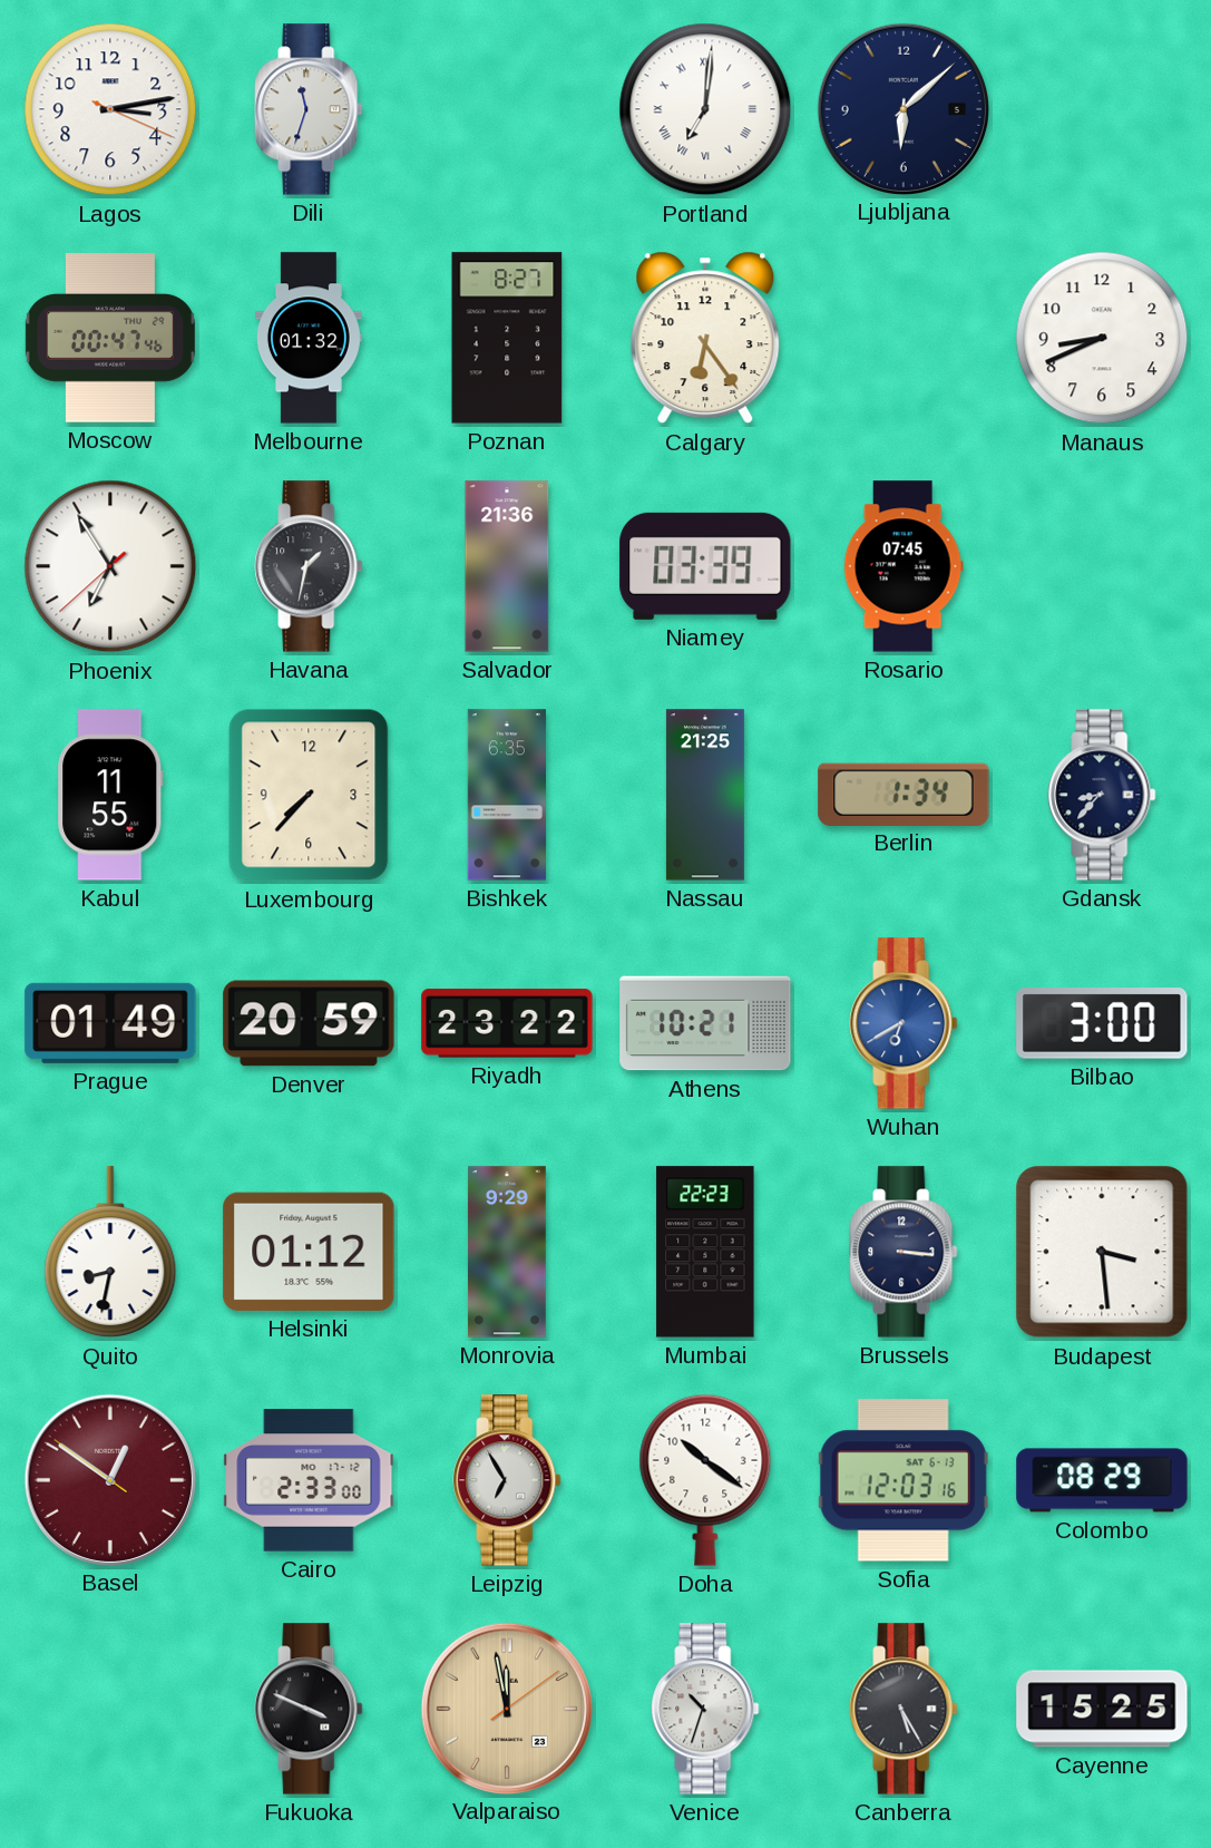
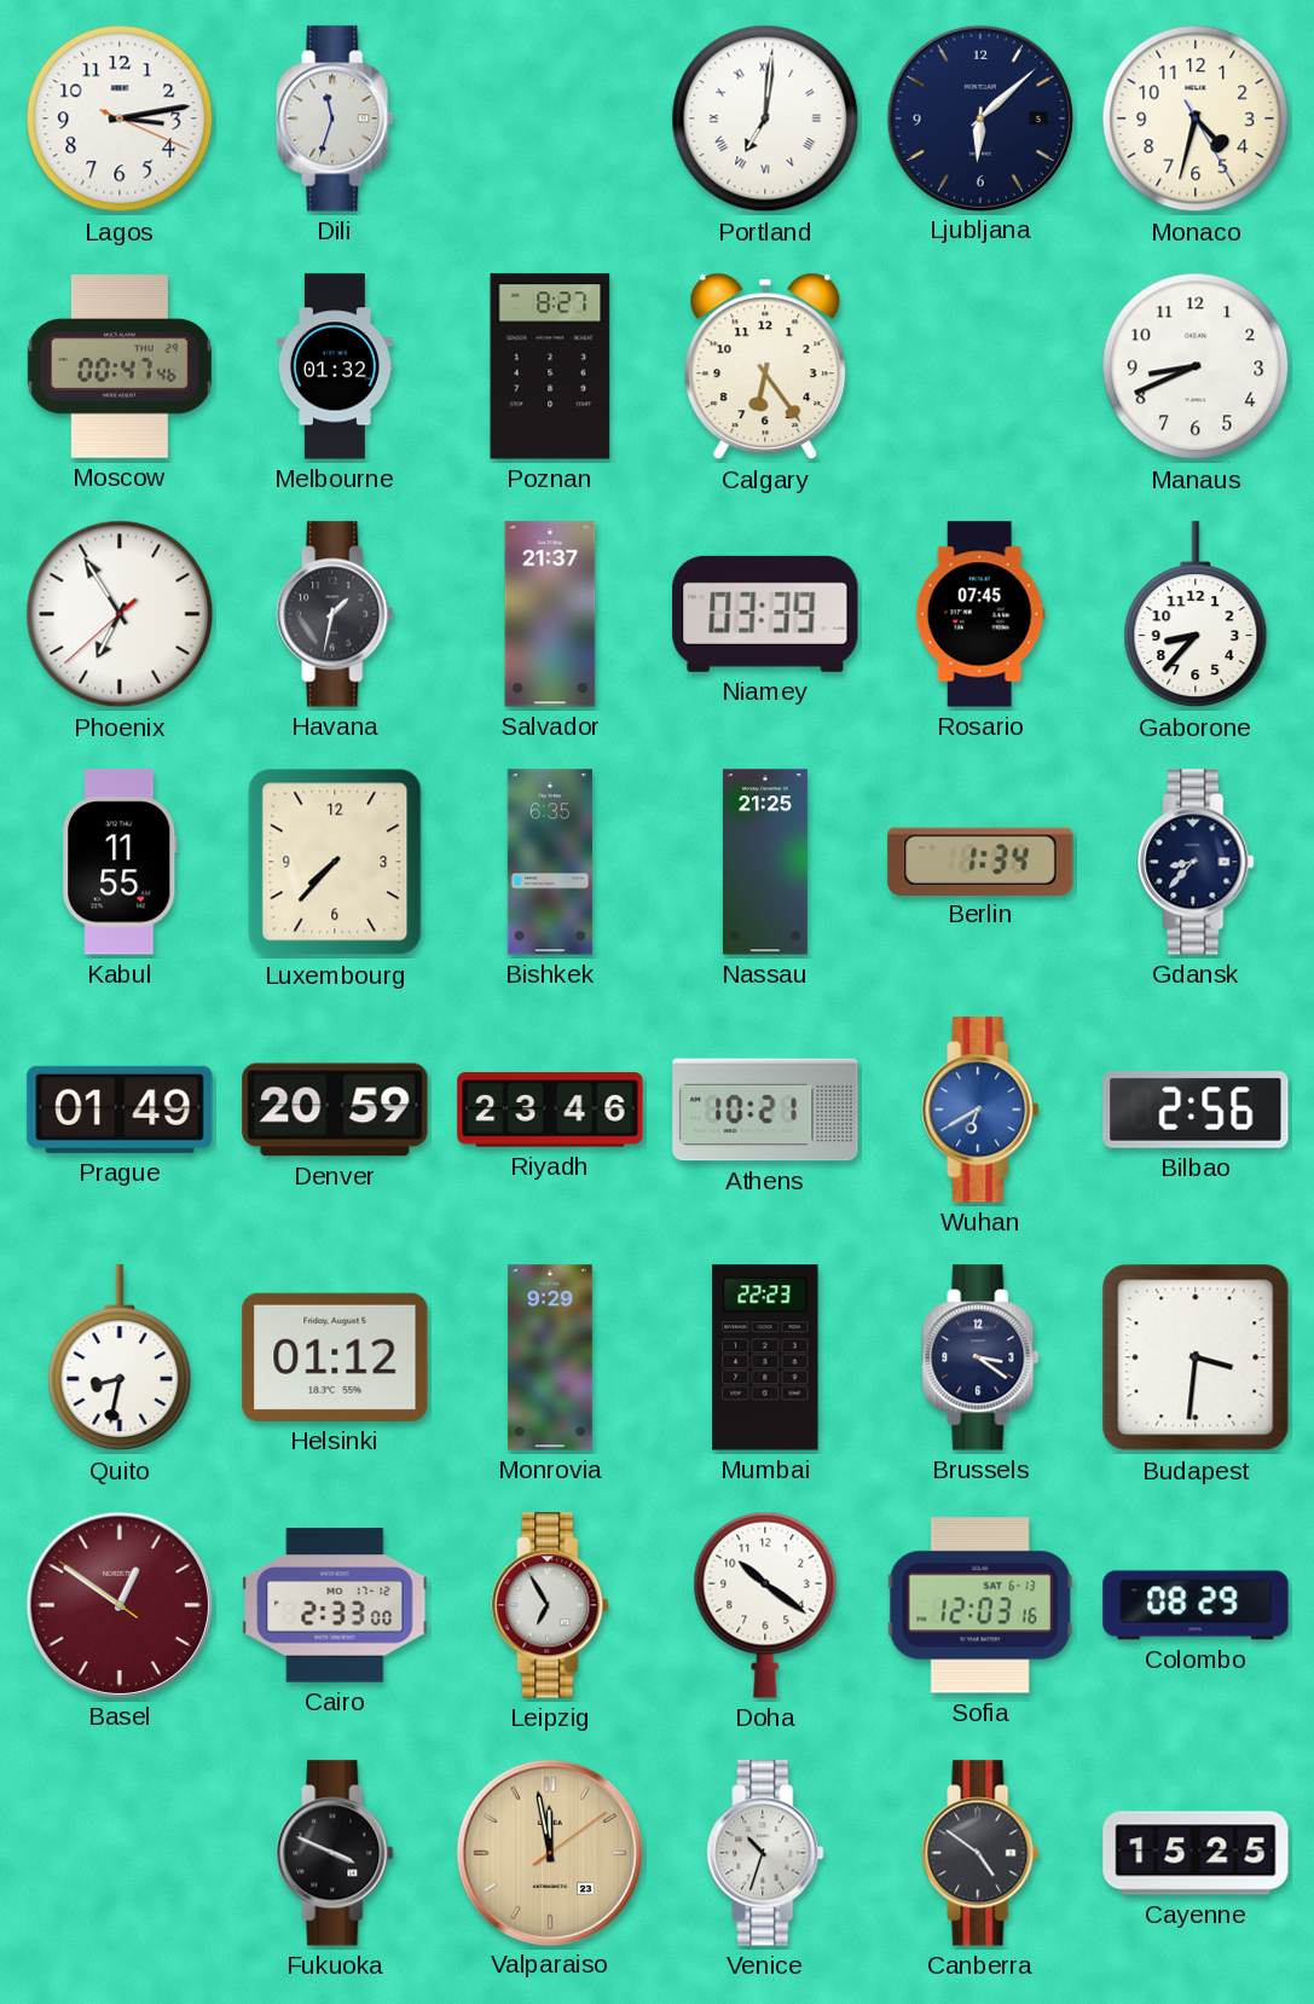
Monaco: none -> 4:32 (1196, 118)
Salvador: 21:36 -> 21:37 (550, 614)
Gaborone: none -> 8:37 (1196, 615)
Riyadh: 23:22 -> 23:46 (550, 1110)
Bilbao: 3:00 -> 2:56 (1196, 1110)
Brussels: 3:16 -> 3:21 (980, 1357)
Budapest: 3:29 -> 3:31 (1196, 1357)
Canberra: 5:25 -> 4:51 (980, 1853)
